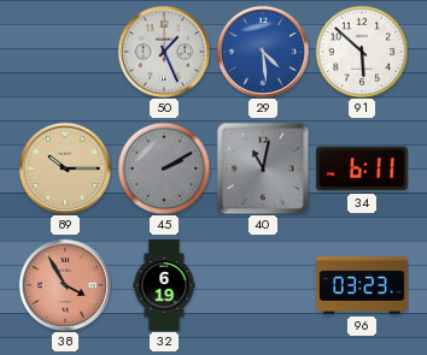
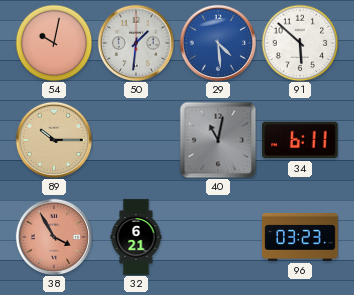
54: none -> 10:02 (54, 43)
50: 1:26 -> 1:31 (135, 42)
45: 2:10 -> none (164, 168)
32: 6:19 -> 6:21 (136, 237)
